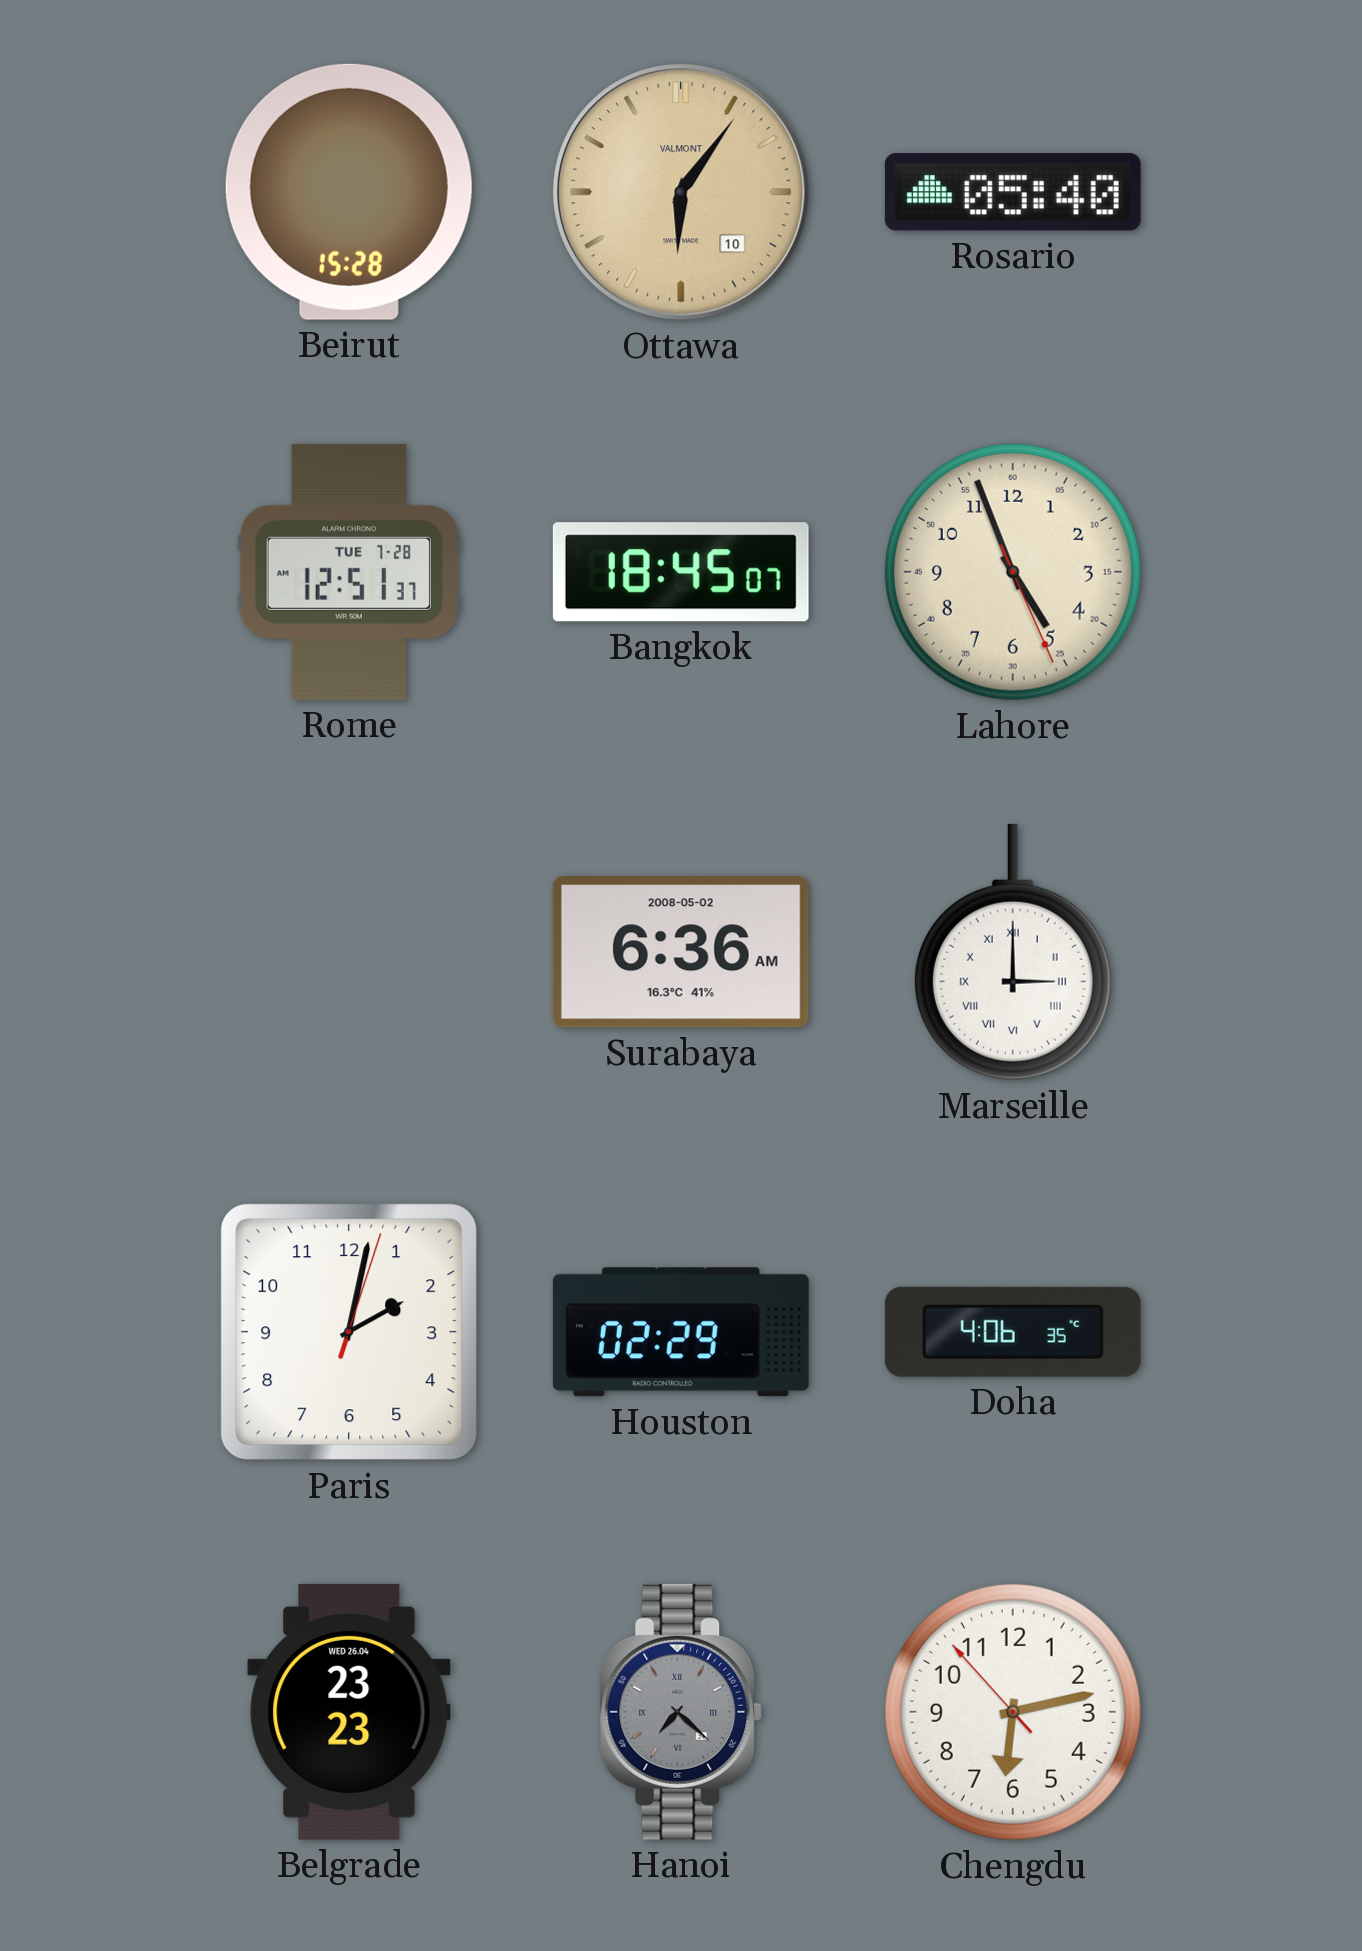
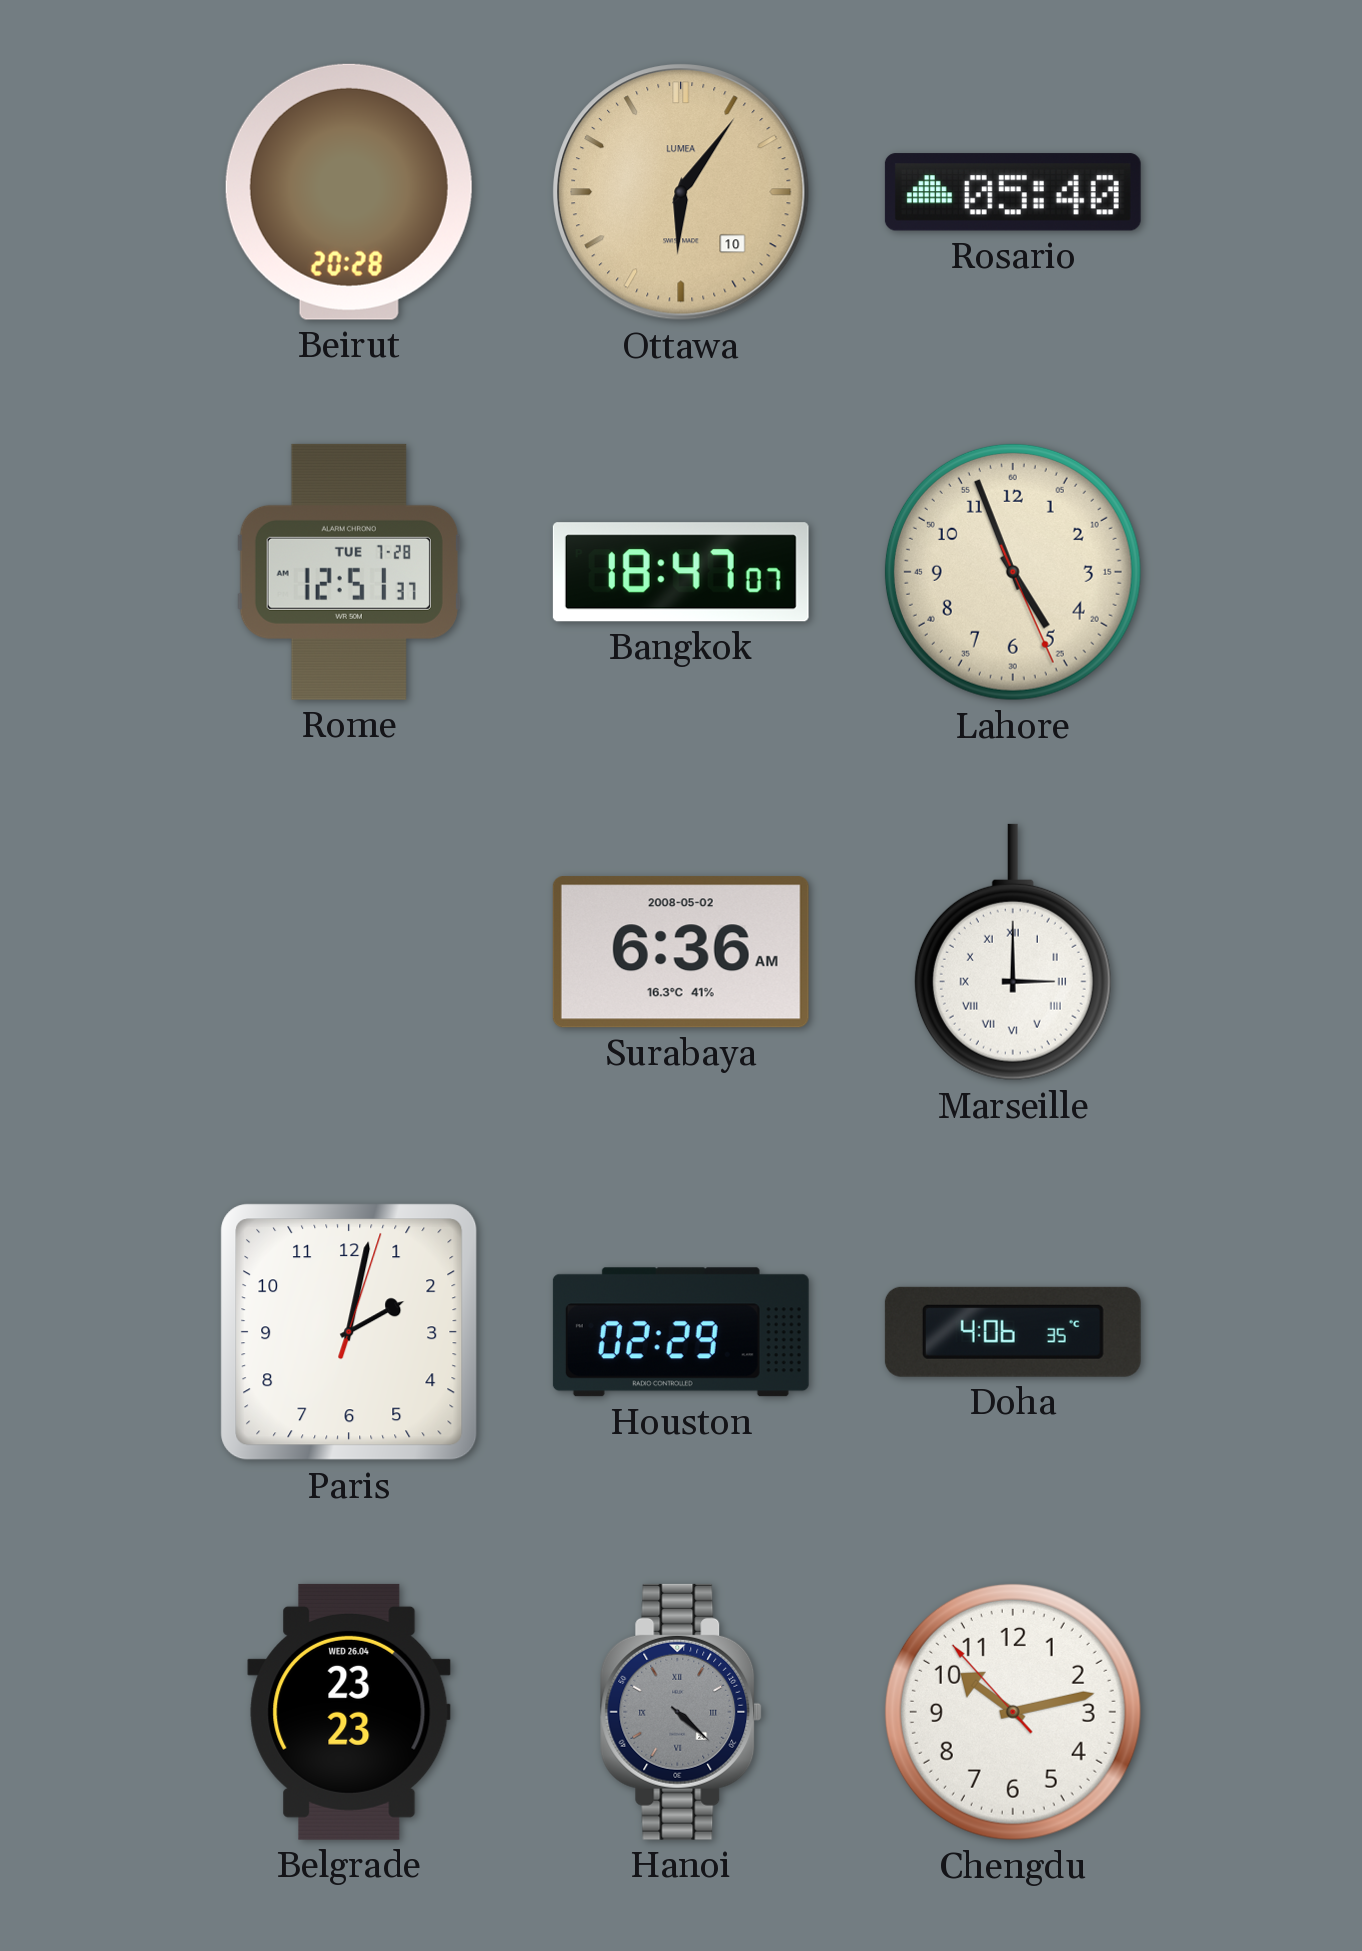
Beirut: 15:28 -> 20:28 (349, 192)
Ottawa brand: VALMONT -> LUMEA (681, 192)
Bangkok: 18:45 -> 18:47 (681, 572)
Hanoi: 7:22 -> 4:22 (681, 1712)
Chengdu: 6:12 -> 10:12 (1013, 1712)
